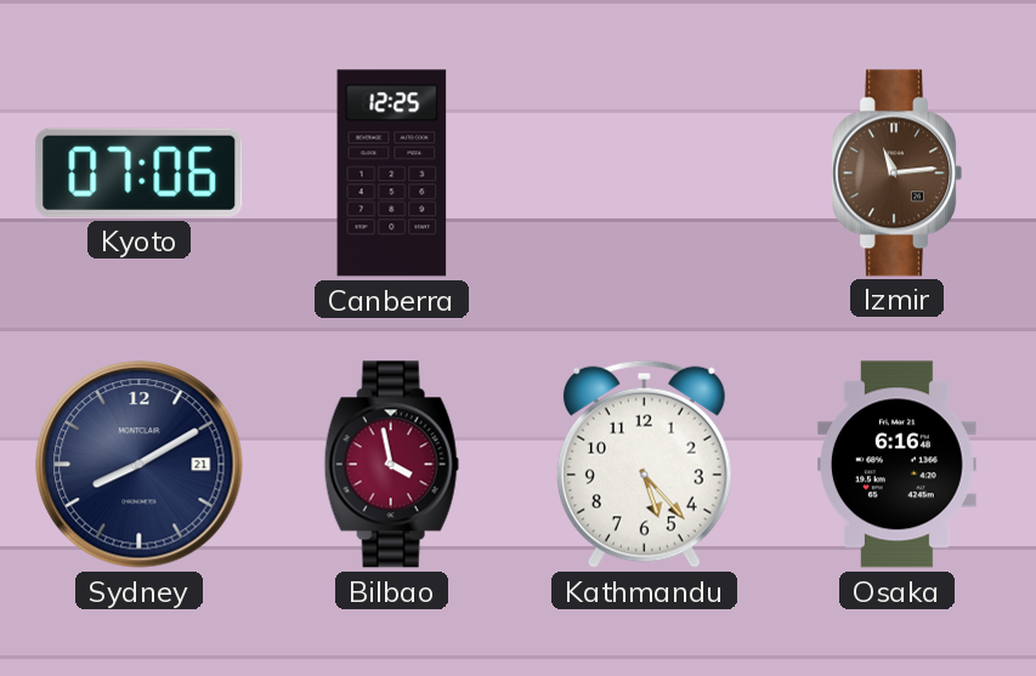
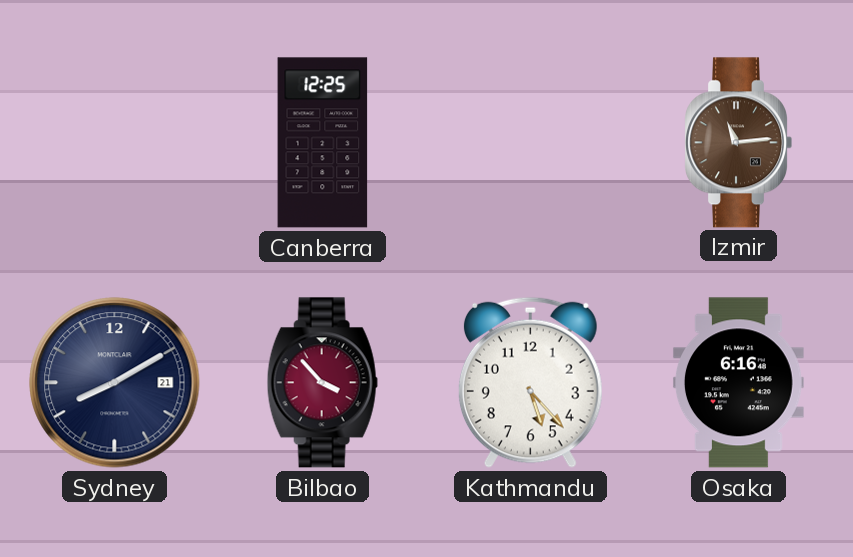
Kyoto: 07:06 -> none (140, 172)
Bilbao: 3:58 -> 3:53 (322, 383)
